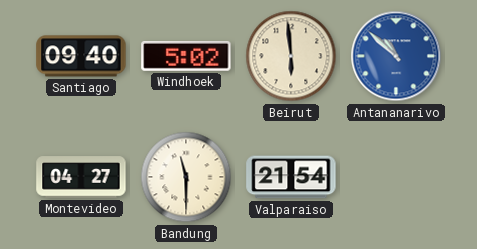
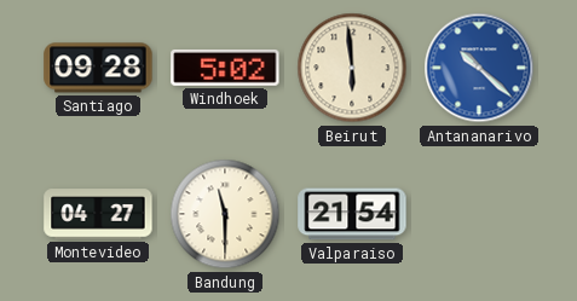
Santiago: 09:40 -> 09:28 (98, 68)
Antananarivo: 10:52 -> 10:22 (479, 68)
